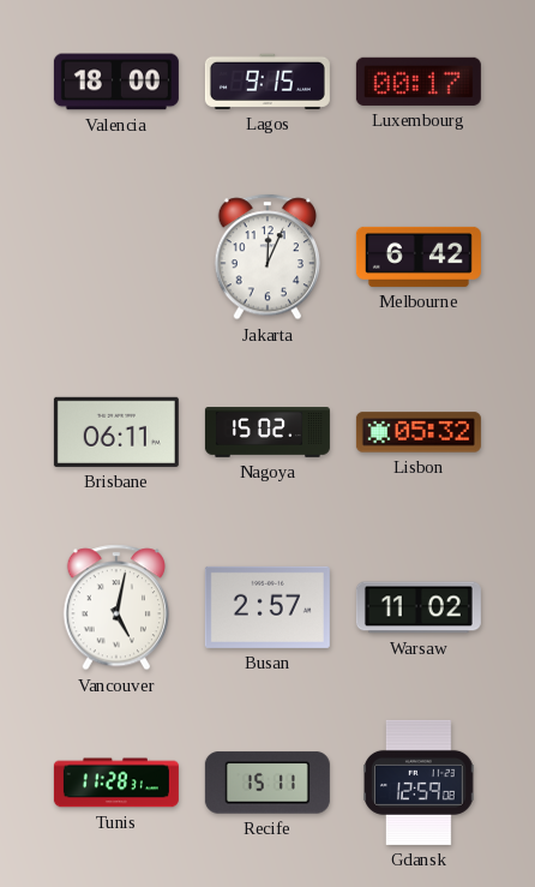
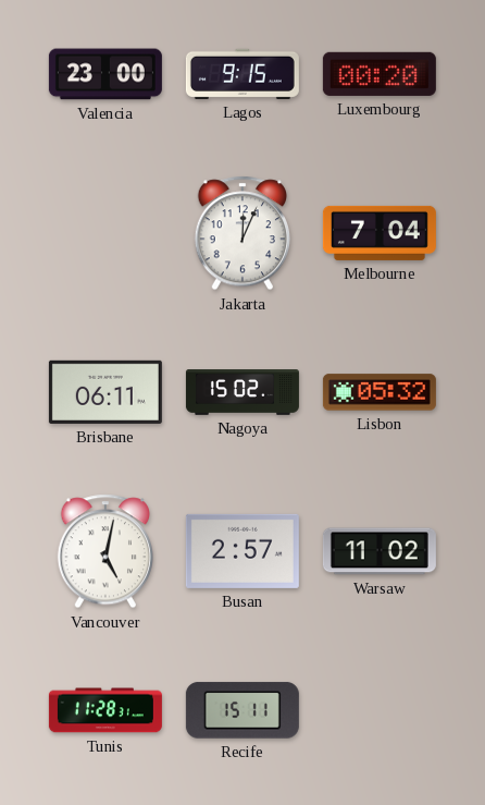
Valencia: 18:00 -> 23:00 (105, 74)
Luxembourg: 00:17 -> 00:20 (380, 74)
Melbourne: 6:42 -> 7:04 (380, 233)
Gdansk: 12:59 -> none (419, 783)
